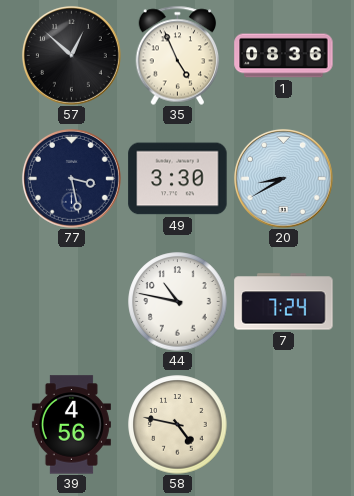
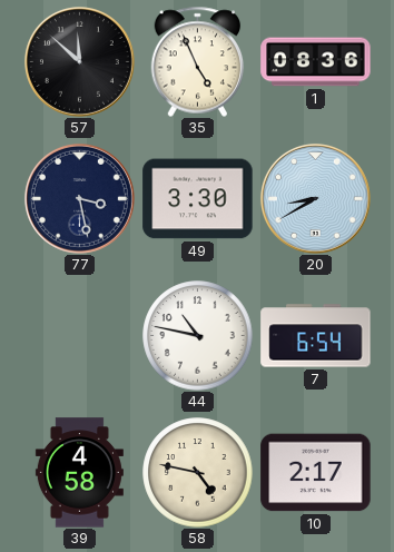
57: 12:52 -> 11:52 (79, 61)
7: 7:24 -> 6:54 (316, 336)
39: 4:56 -> 4:58 (79, 473)
10: none -> 2:17 (316, 473)
